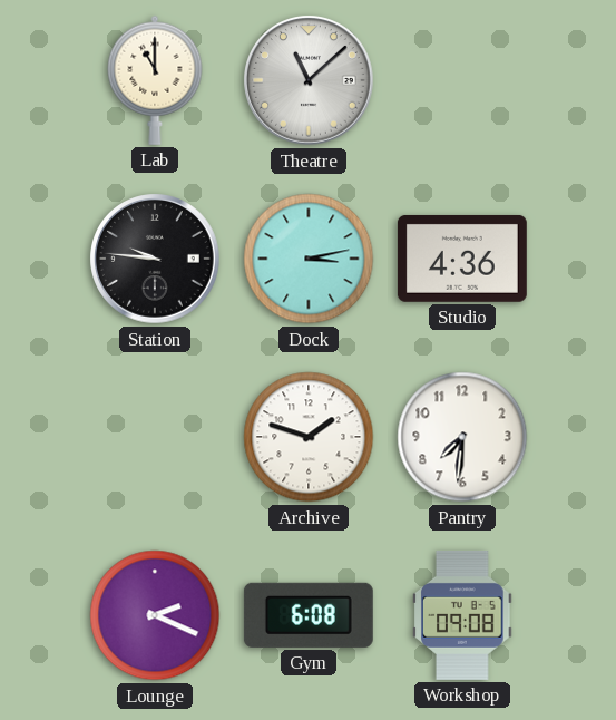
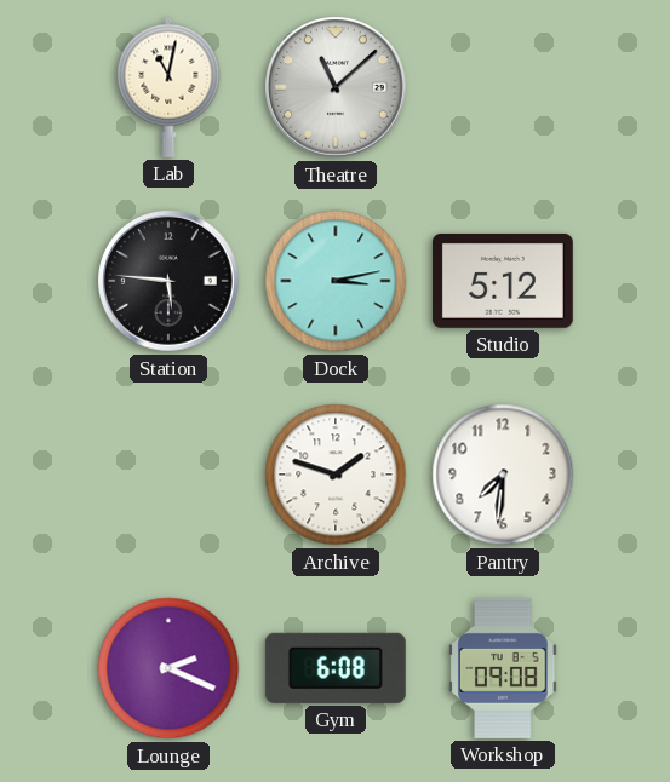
Lab: 11:00 -> 11:02 (168, 87)
Station: 9:46 -> 5:46 (168, 281)
Studio: 4:36 -> 5:12 (503, 281)
